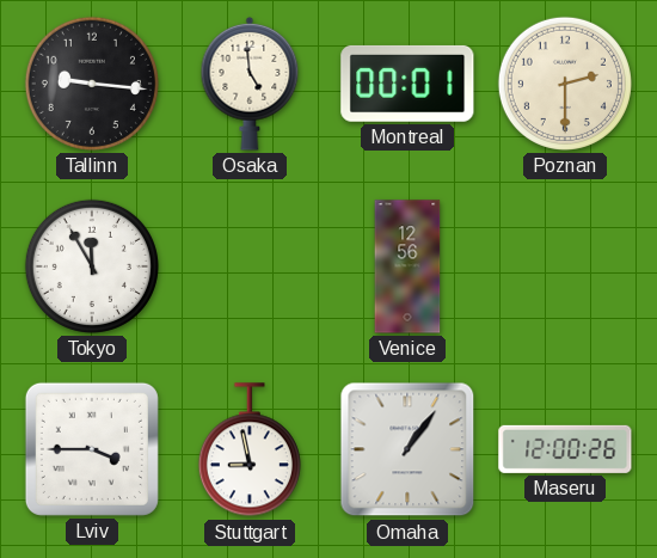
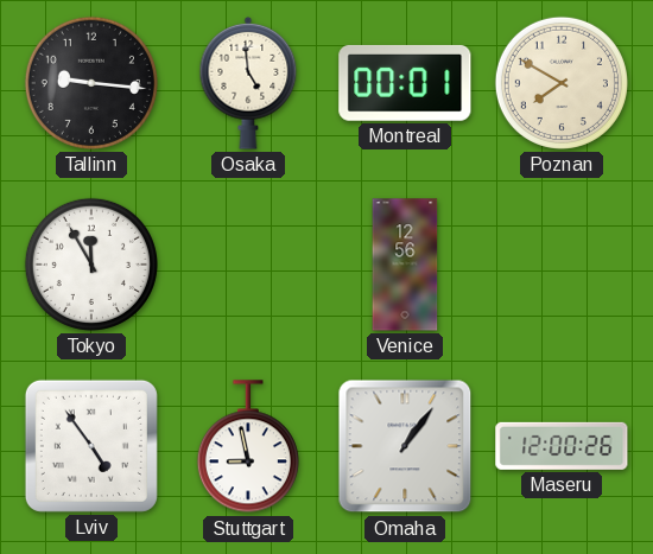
Poznan: 2:30 -> 7:50 (562, 83)
Lviv: 3:45 -> 4:54 (91, 446)
